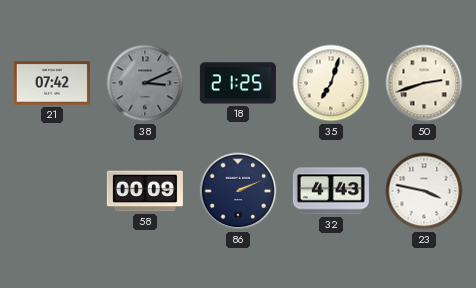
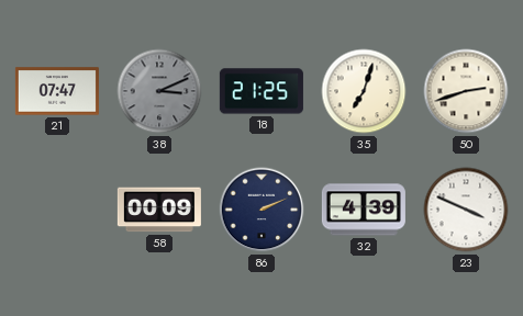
21: 07:42 -> 07:47 (57, 91)
32: 4:43 -> 4:39 (364, 210)
23: 3:47 -> 3:49 (466, 210)
